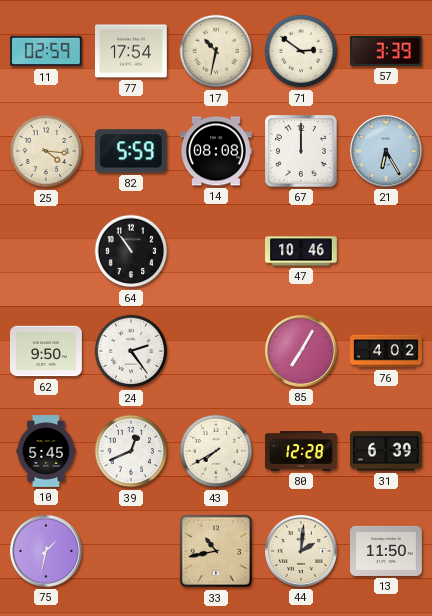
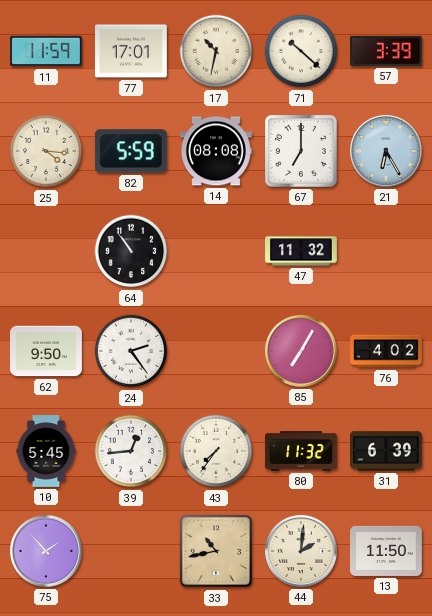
11: 02:59 -> 11:59 (47, 51)
77: 17:54 -> 17:01 (132, 51)
71: 2:51 -> 10:22 (301, 51)
67: 12:00 -> 7:00 (302, 152)
47: 10:46 -> 11:32 (301, 251)
39: 12:41 -> 12:44 (131, 451)
43: 7:40 -> 7:36 (216, 451)
80: 12:28 -> 11:32 (301, 452)
75: 1:32 -> 1:53 (46, 551)
